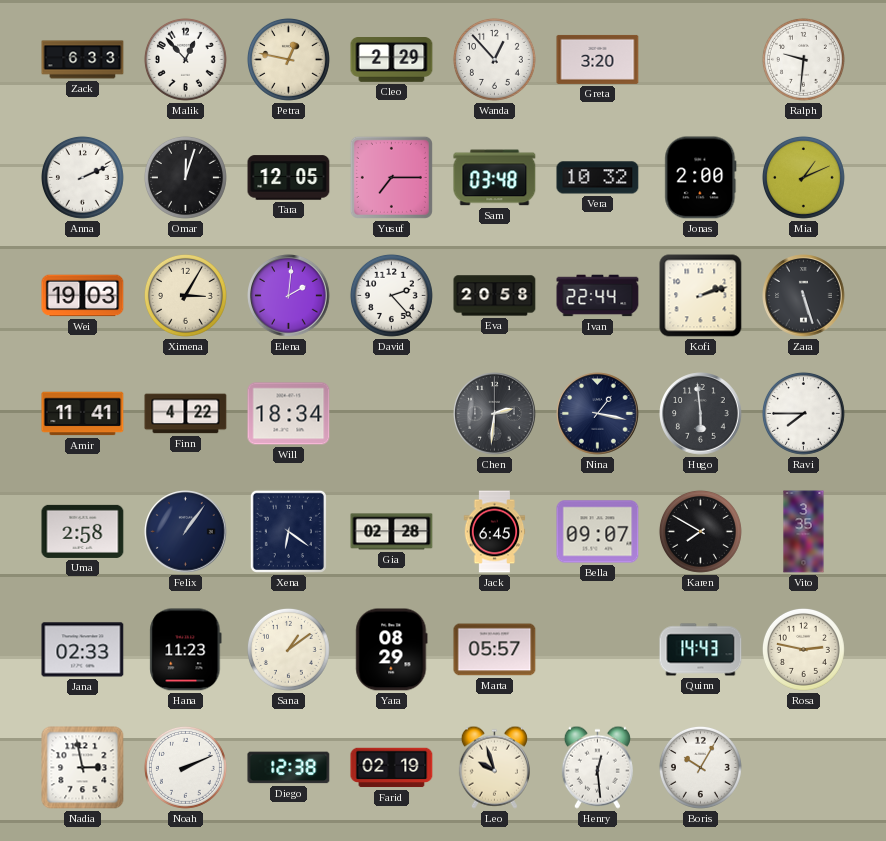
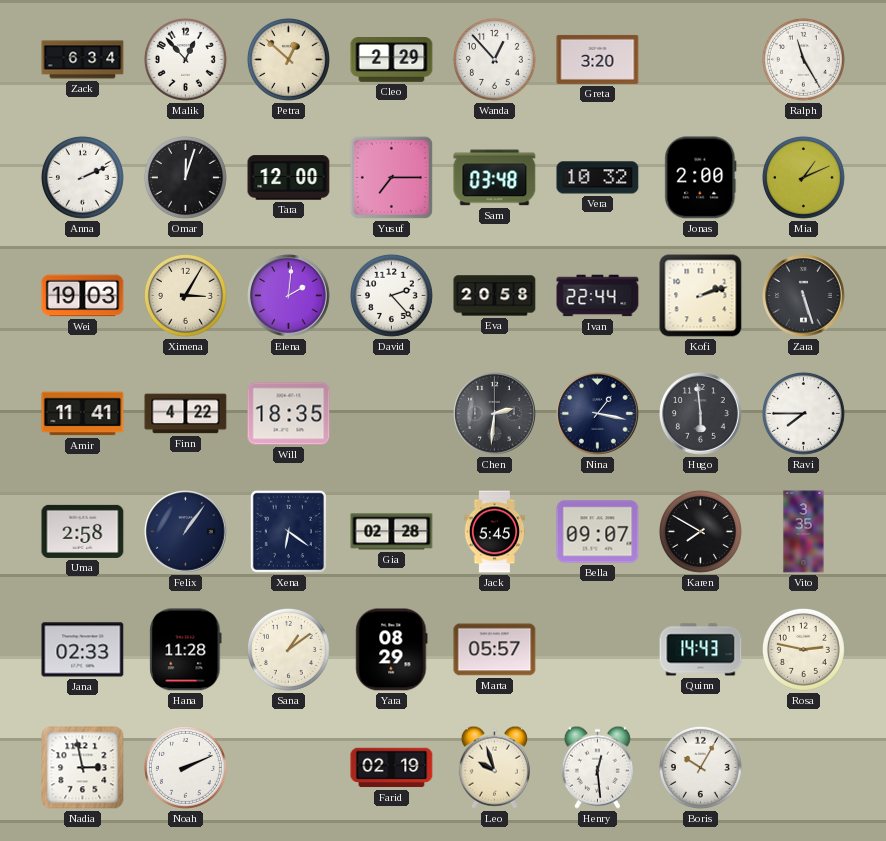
Zack: 6:33 -> 6:34 (83, 60)
Petra: 12:47 -> 12:52 (288, 59)
Ralph: 9:31 -> 11:25 (803, 59)
Tara: 12:05 -> 12:00 (289, 178)
Will: 18:34 -> 18:35 (289, 414)
Jack: 6:45 -> 5:45 (495, 532)
Hana: 11:23 -> 11:28 (186, 650)
Diego: 12:38 -> none (289, 768)
